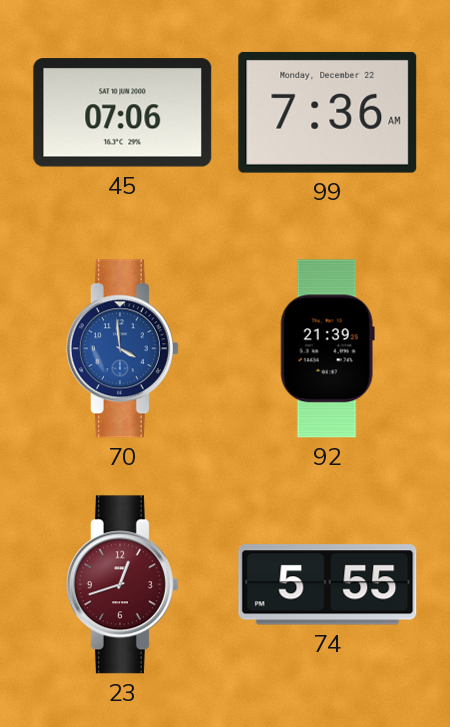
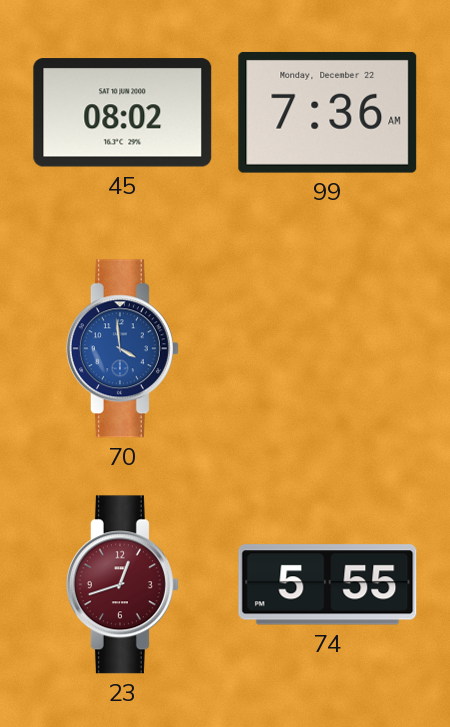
45: 07:06 -> 08:02 (123, 113)
92: 21:39 -> none (327, 349)
